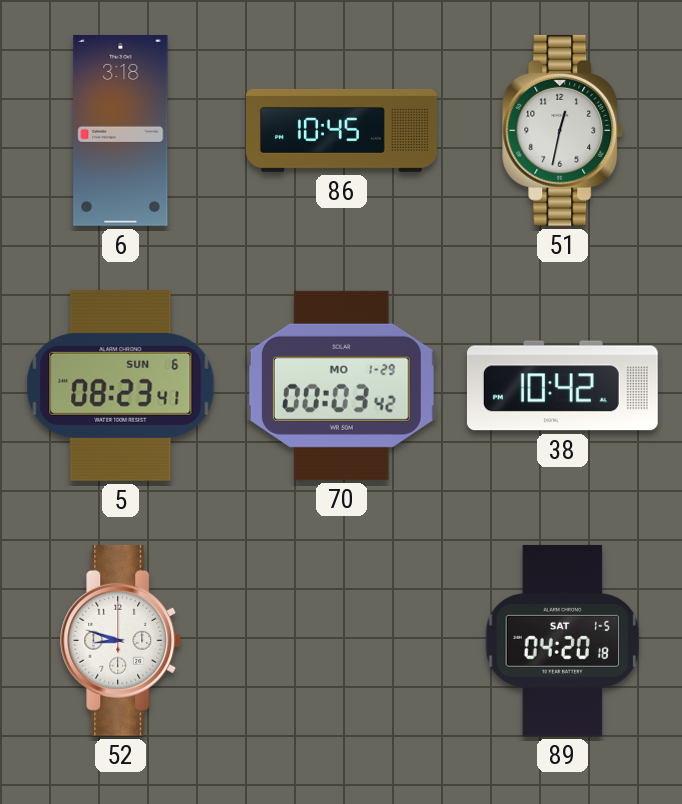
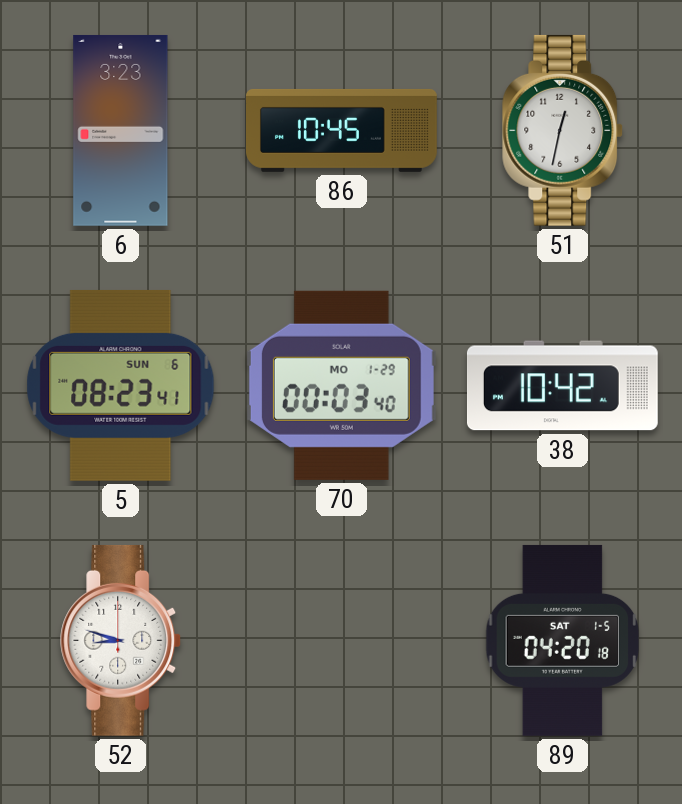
6: 3:18 -> 3:23 (121, 130)
70: 00:03:42 -> 00:03:40 (341, 385)
